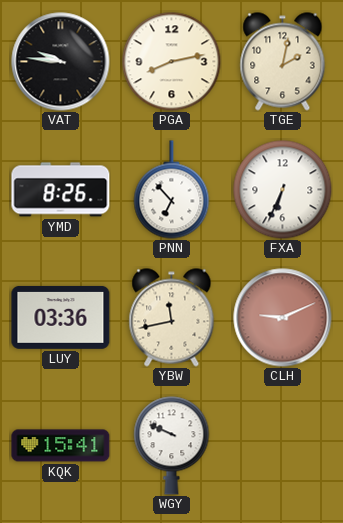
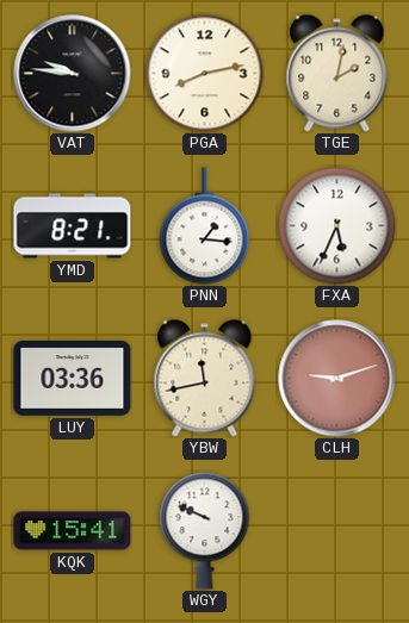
YMD: 8:26 -> 8:21 (73, 226)
PNN: 6:53 -> 1:16 (205, 226)
FXA: 6:34 -> 5:34 (337, 226)
CLH: 9:11 -> 9:12 (337, 379)
